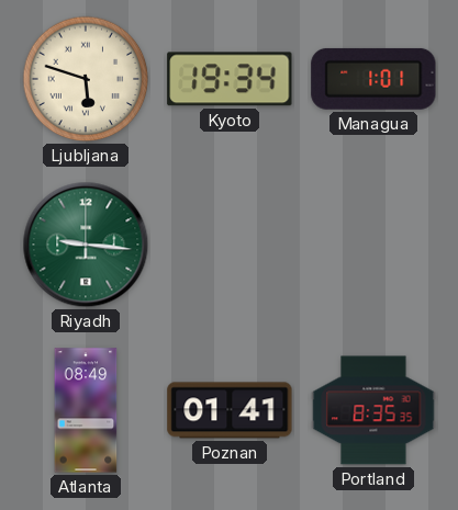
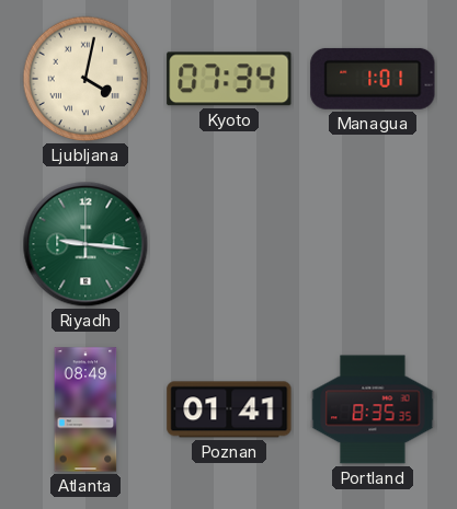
Ljubljana: 5:48 -> 4:02 (85, 79)
Kyoto: 19:34 -> 07:34 (229, 79)
